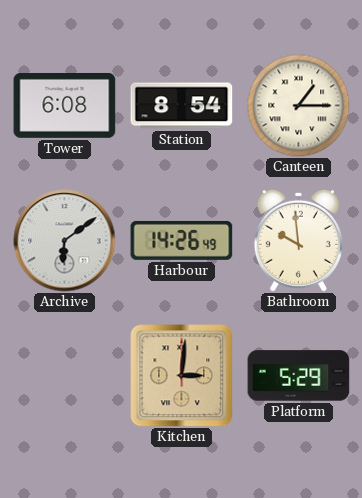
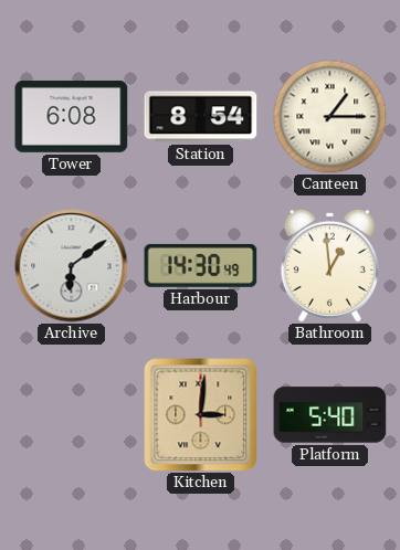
Harbour: 14:26 -> 14:30 (201, 265)
Bathroom: 9:59 -> 12:59 (329, 265)
Platform: 5:29 -> 5:40 (330, 415)
